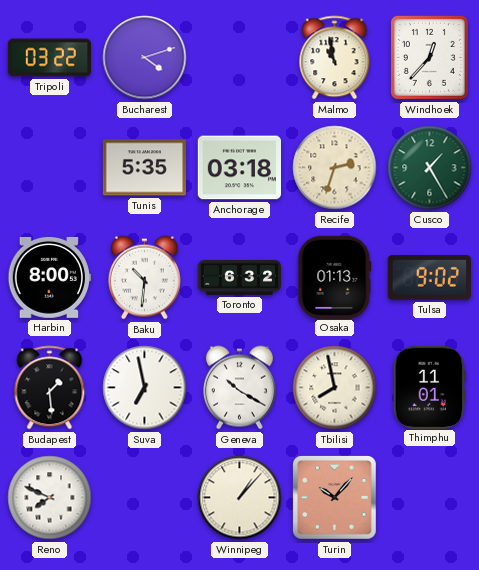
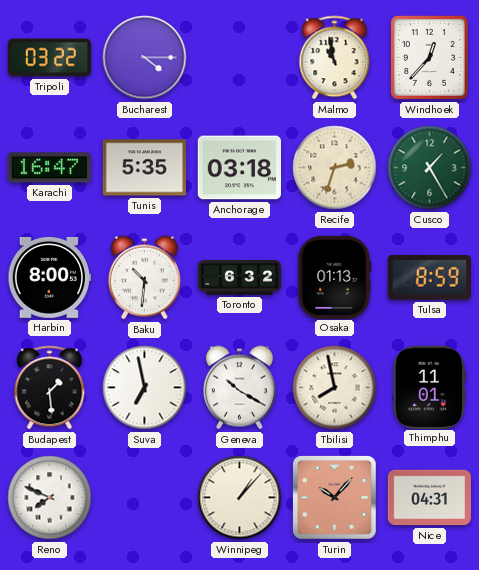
Bucharest: 4:12 -> 4:15 (145, 58)
Karachi: none -> 16:47 (49, 168)
Tulsa: 9:02 -> 8:59 (429, 278)
Nice: none -> 04:31 (429, 498)
